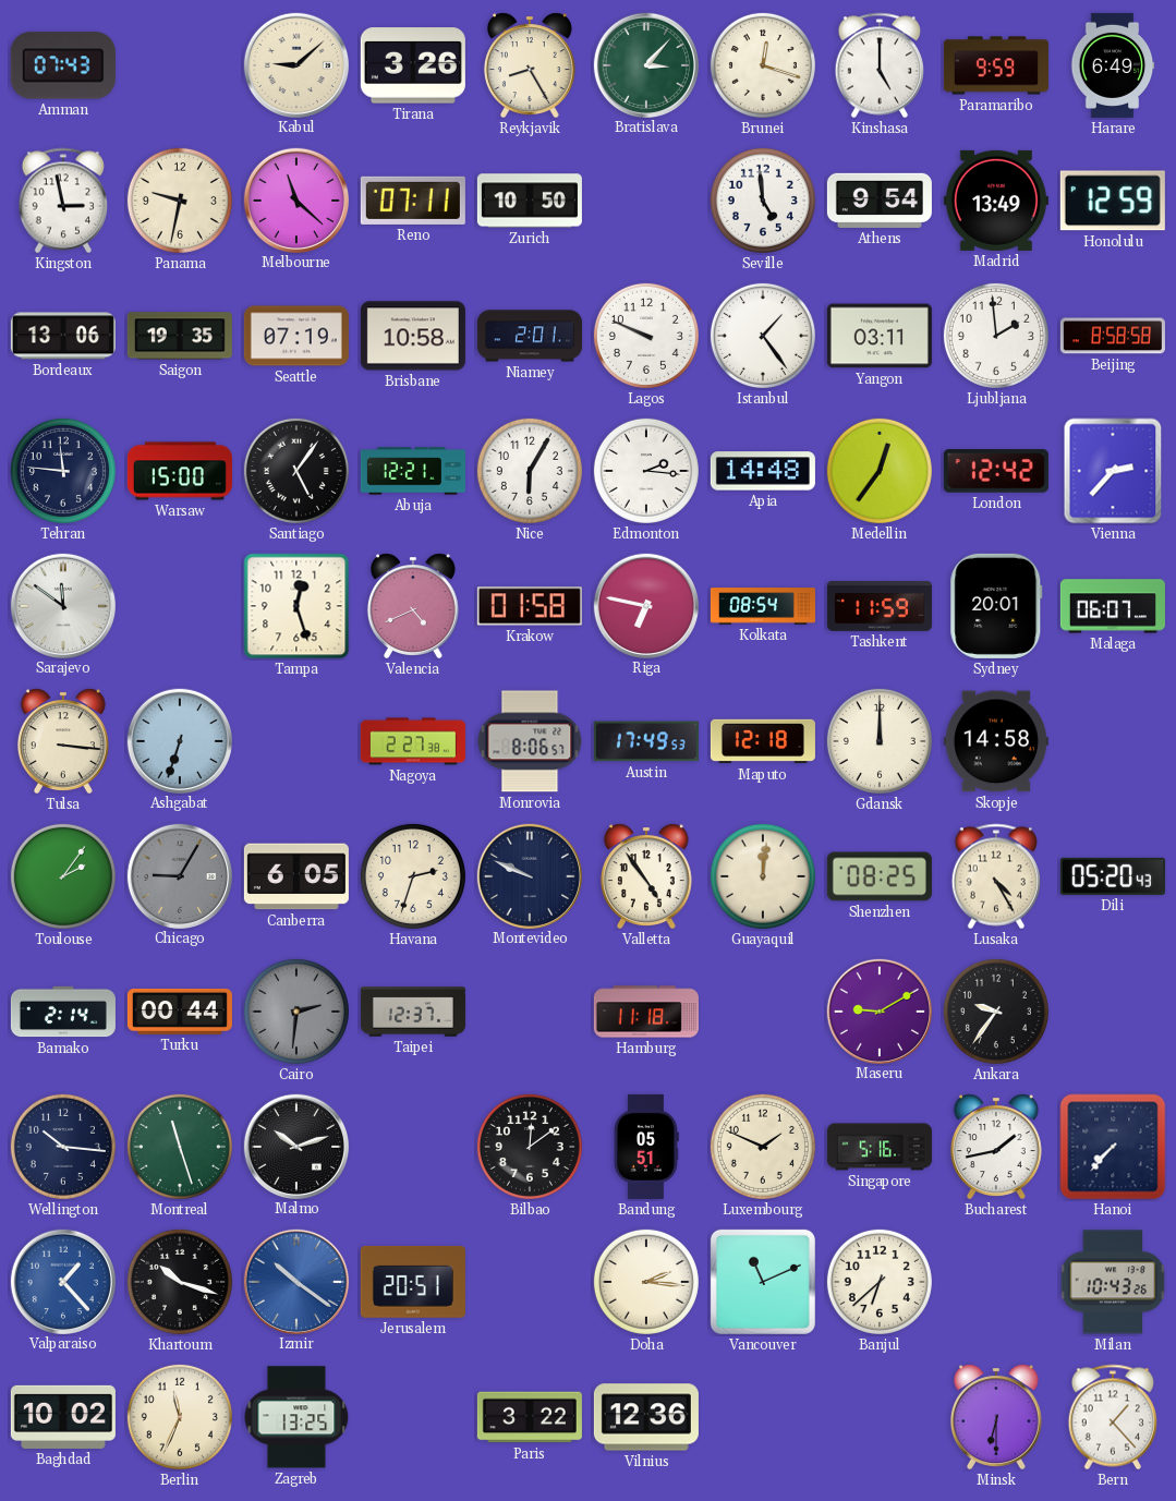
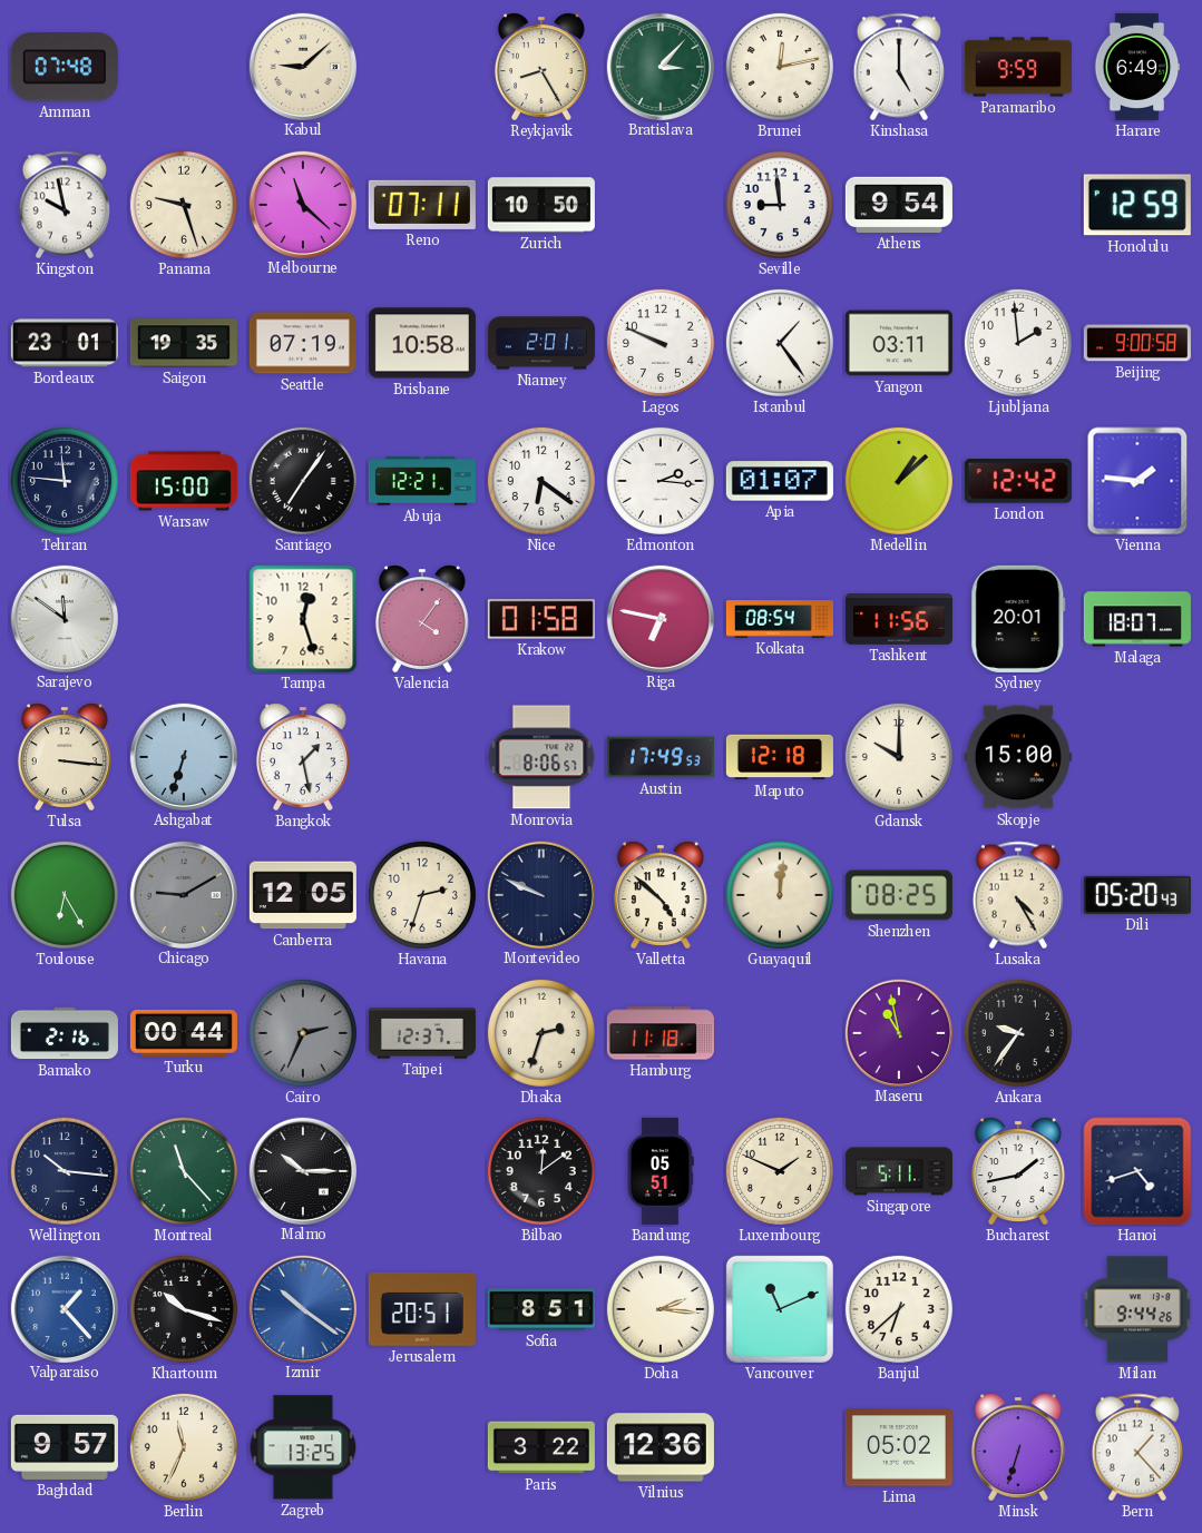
Amman: 07:43 -> 07:48 (65, 67)
Tirana: 3:26 -> none (413, 65)
Brunei: 12:18 -> 12:13 (780, 67)
Kingston: 2:58 -> 9:58 (63, 205)
Panama: 9:32 -> 9:27 (184, 205)
Seville: 4:59 -> 8:59 (780, 205)
Madrid: 13:49 -> none (996, 201)
Bordeaux: 13:06 -> 23:01 (65, 343)
Beijing: 8:58 -> 9:00 (1137, 343)
Santiago: 5:06 -> 7:06 (303, 481)
Nice: 6:05 -> 6:21 (541, 481)
Apia: 14:48 -> 01:07 (780, 481)
Medellin: 12:36 -> 1:08 (899, 481)
Vienna: 2:37 -> 1:46 (1137, 481)
Valencia: 4:41 -> 4:06 (422, 619)
Tashkent: 11:59 -> 11:56 (899, 620)
Malaga: 06:07 -> 18:07 (1137, 619)
Bangkok: none -> 1:28 (303, 757)
Nagoya: 2:27 -> none (413, 741)
Gdansk: 12:00 -> 10:00 (899, 757)
Skopje: 14:58 -> 15:00 (1018, 757)
Toulouse: 2:06 -> 6:25 (65, 895)
Chicago: 9:05 -> 9:10 (183, 894)
Canberra: 6:05 -> 12:05 (303, 895)
Valletta: 4:54 -> 4:52 (661, 895)
Bamako: 2:14 -> 2:16 (65, 1033)
Cairo: 2:31 -> 2:34 (303, 1033)
Dhaka: none -> 2:33 (541, 1033)
Maseru: 9:10 -> 10:58 (898, 1032)
Montreal: 11:27 -> 11:23 (184, 1171)
Malmo: 10:12 -> 10:15 (302, 1170)
Singapore: 5:16 -> 5:11 (899, 1171)
Hanoi: 7:37 -> 4:42 (1137, 1171)
Sofia: none -> 8:51 (541, 1309)
Milan: 10:43 -> 9:44 (1137, 1309)
Baghdad: 10:02 -> 9:57 (65, 1447)
Lima: none -> 05:02 (899, 1447)
Minsk: 6:30 -> 6:33 (1018, 1447)
